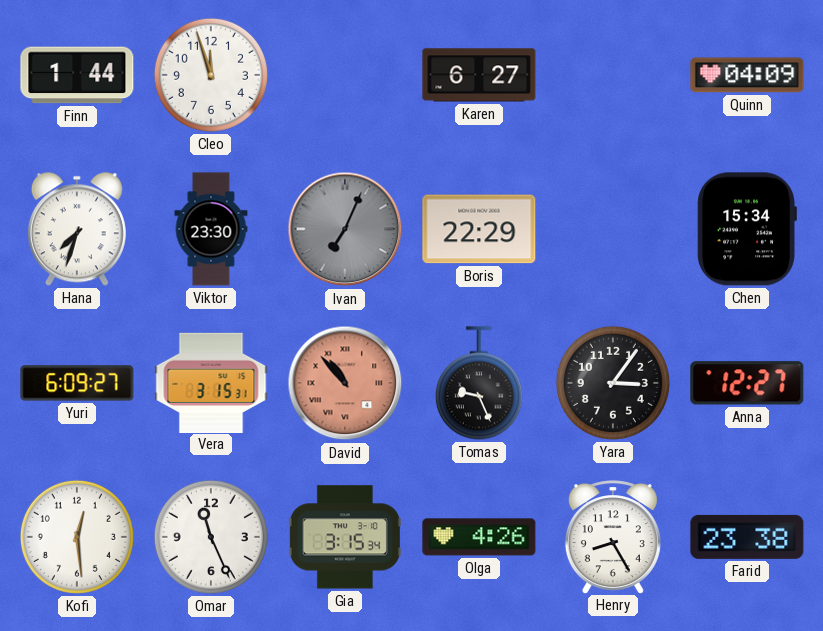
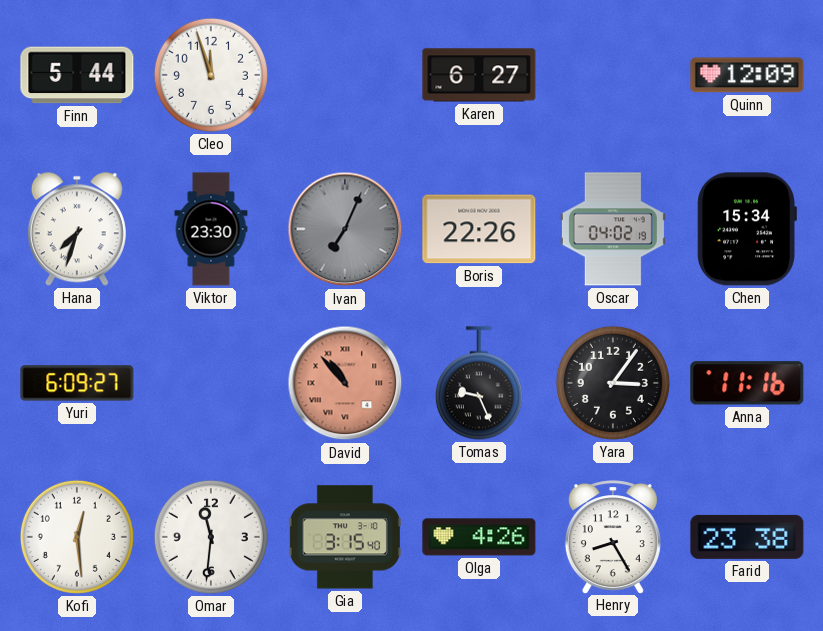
Finn: 1:44 -> 5:44 (77, 75)
Quinn: 04:09 -> 12:09 (747, 75)
Boris: 22:29 -> 22:26 (479, 229)
Oscar: none -> 04:02 (613, 229)
Vera: 3:15 -> none (211, 382)
Anna: 12:27 -> 11:16 (747, 383)
Omar: 11:26 -> 11:31 (211, 537)
Gia: 3:15:34 -> 3:15:40 (345, 537)
